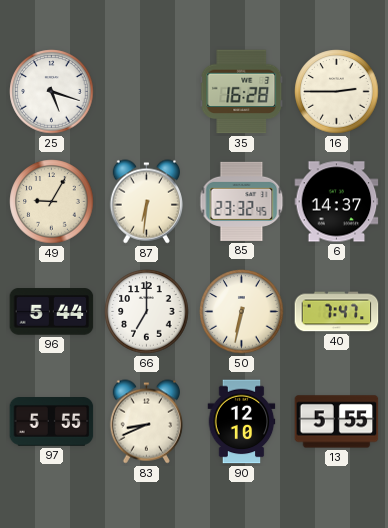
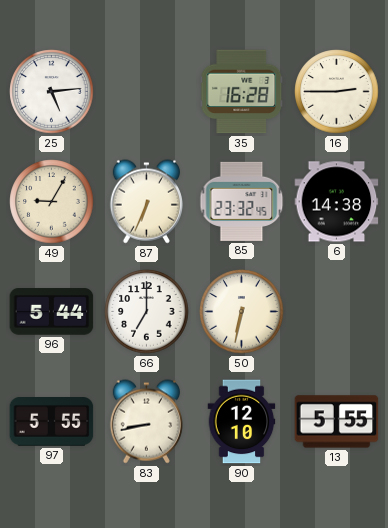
25: 5:18 -> 5:14 (52, 92)
87: 6:31 -> 6:34 (146, 202)
6: 14:37 -> 14:38 (337, 202)
40: 7:47 -> none (337, 312)
83: 8:41 -> 8:43 (146, 422)
